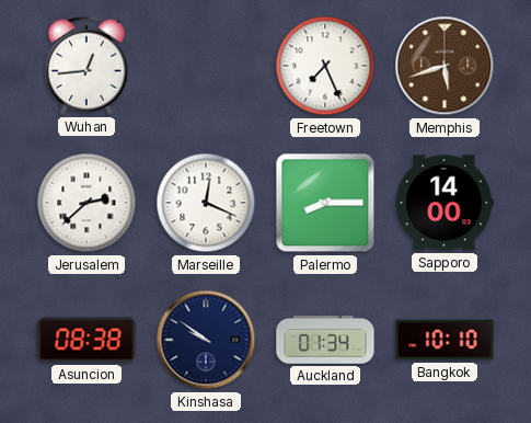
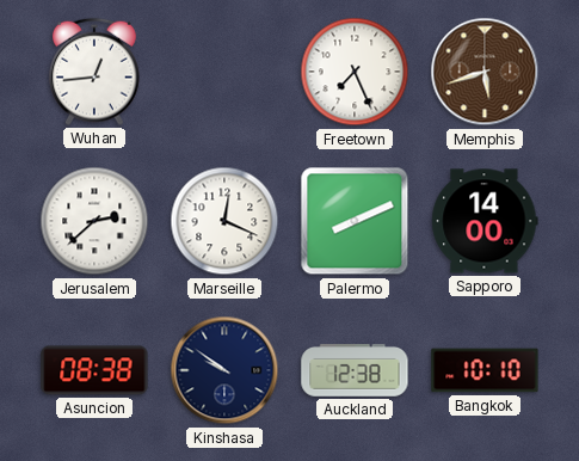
Palermo: 8:15 -> 8:11 (355, 221)
Auckland: 01:34 -> 12:38 (355, 370)
